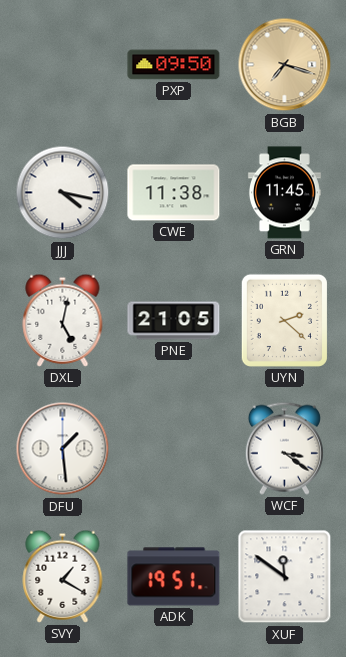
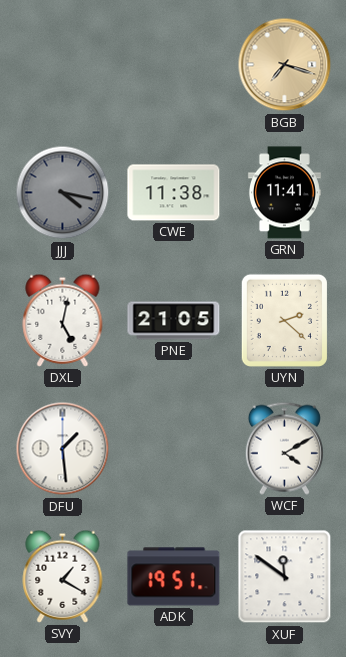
PXP: 09:50 -> none (174, 65)
JJJ dial: white -> grey (63, 193)
GRN: 11:45 -> 11:41 (284, 193)
WCF: 3:21 -> 4:10 (284, 448)
